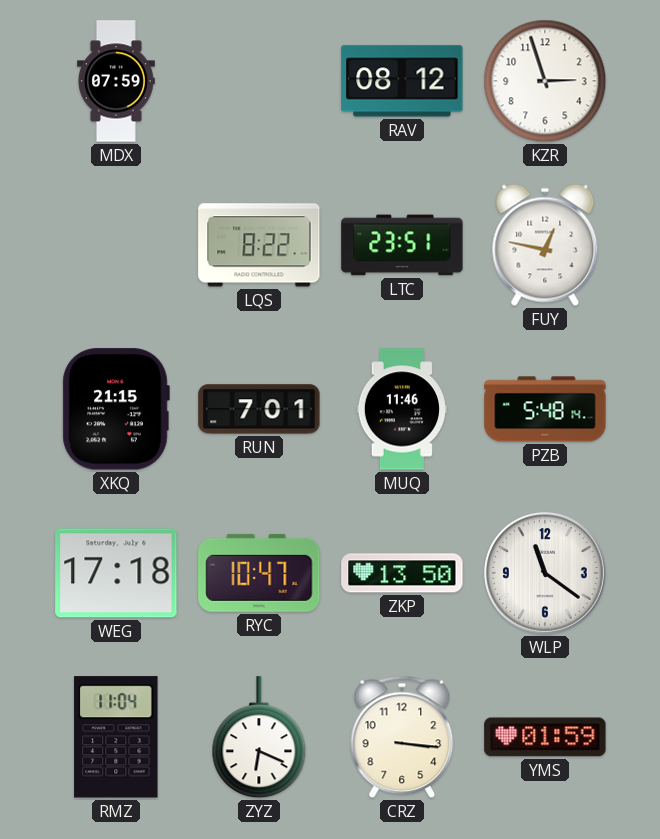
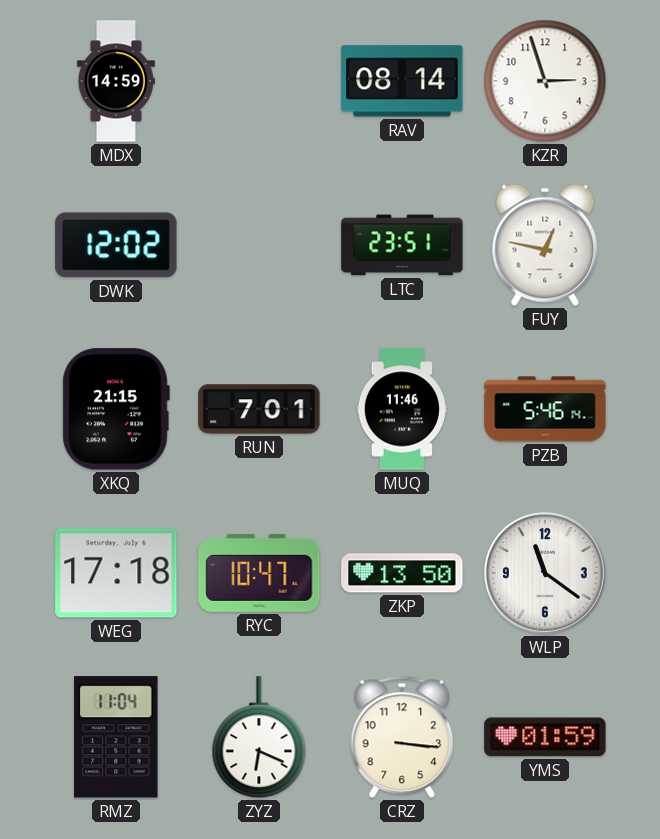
MDX: 07:59 -> 14:59 (116, 81)
RAV: 08:12 -> 08:14 (402, 81)
DWK: none -> 12:02 (116, 245)
LQS: 8:22 -> none (259, 245)
PZB: 5:48 -> 5:46 (545, 409)
